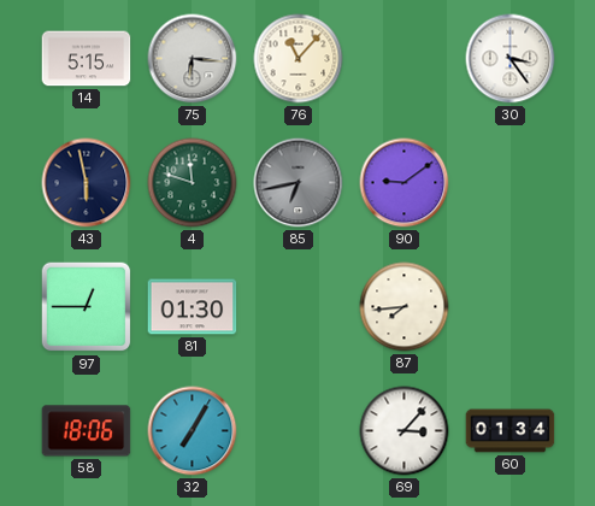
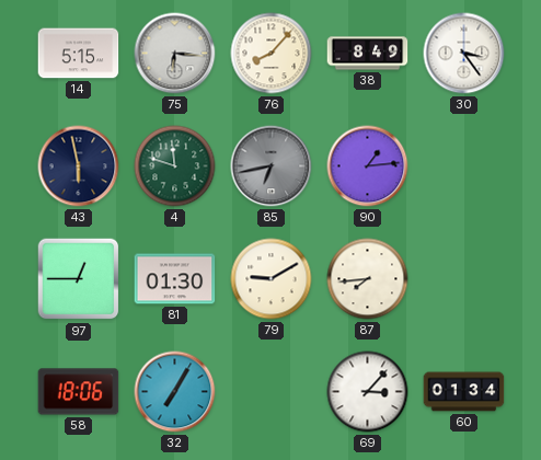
76: 11:07 -> 8:07 (272, 54)
38: none -> 8:49 (368, 54)
90: 9:09 -> 1:14 (368, 166)
79: none -> 9:10 (272, 279)
